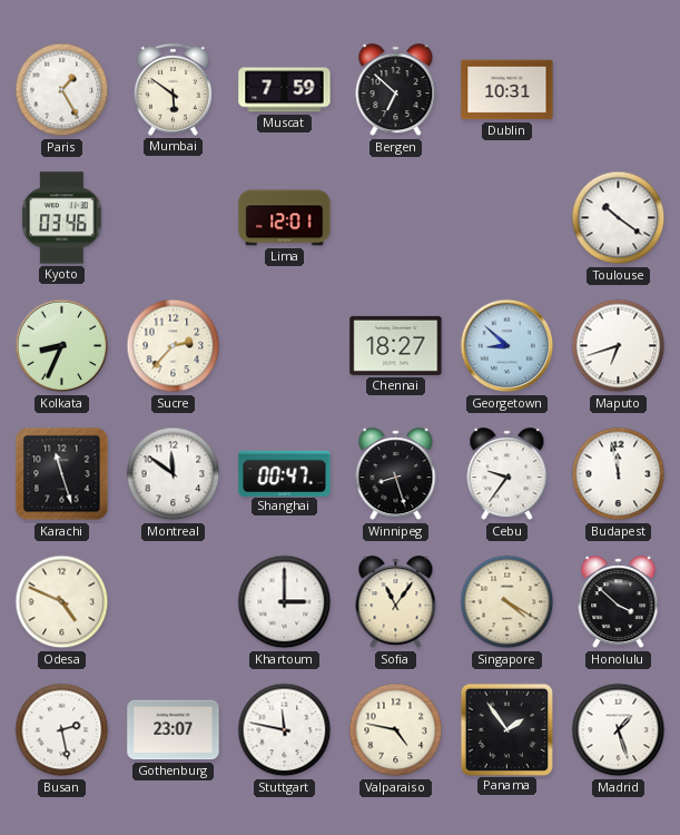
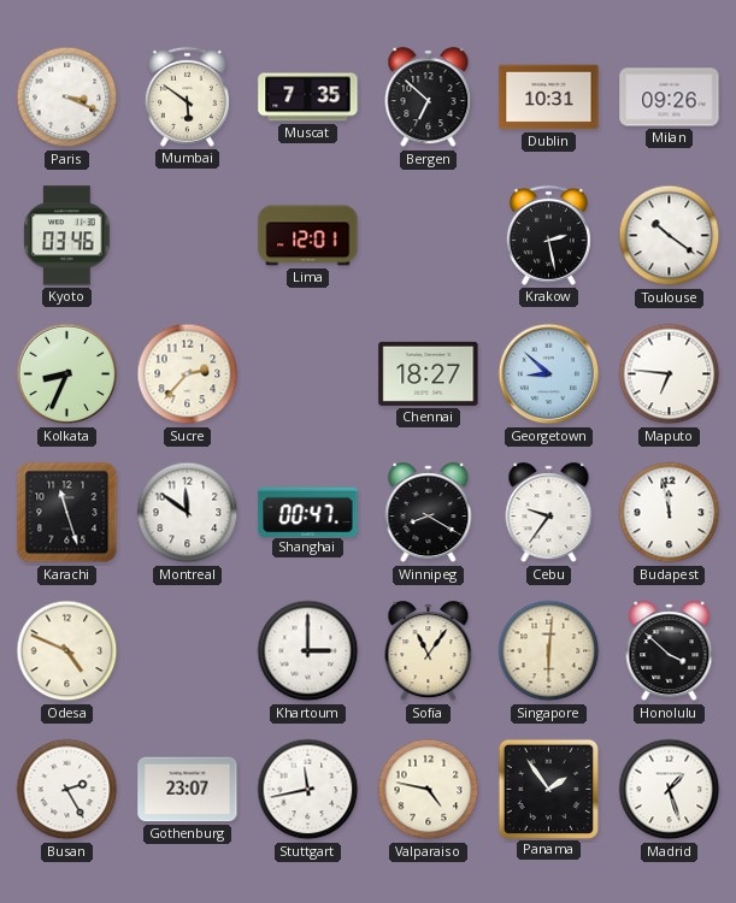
Paris: 1:25 -> 3:19 (67, 98)
Muscat: 7:59 -> 7:35 (308, 98)
Milan: none -> 09:26 (670, 98)
Krakow: none -> 2:28 (548, 235)
Maputo: 6:42 -> 6:46 (670, 374)
Winnipeg: 8:27 -> 8:20 (429, 513)
Singapore: 4:20 -> 6:01 (549, 651)
Busan: 2:28 -> 2:25 (67, 790)
Stuttgart: 11:47 -> 11:43 (308, 790)
